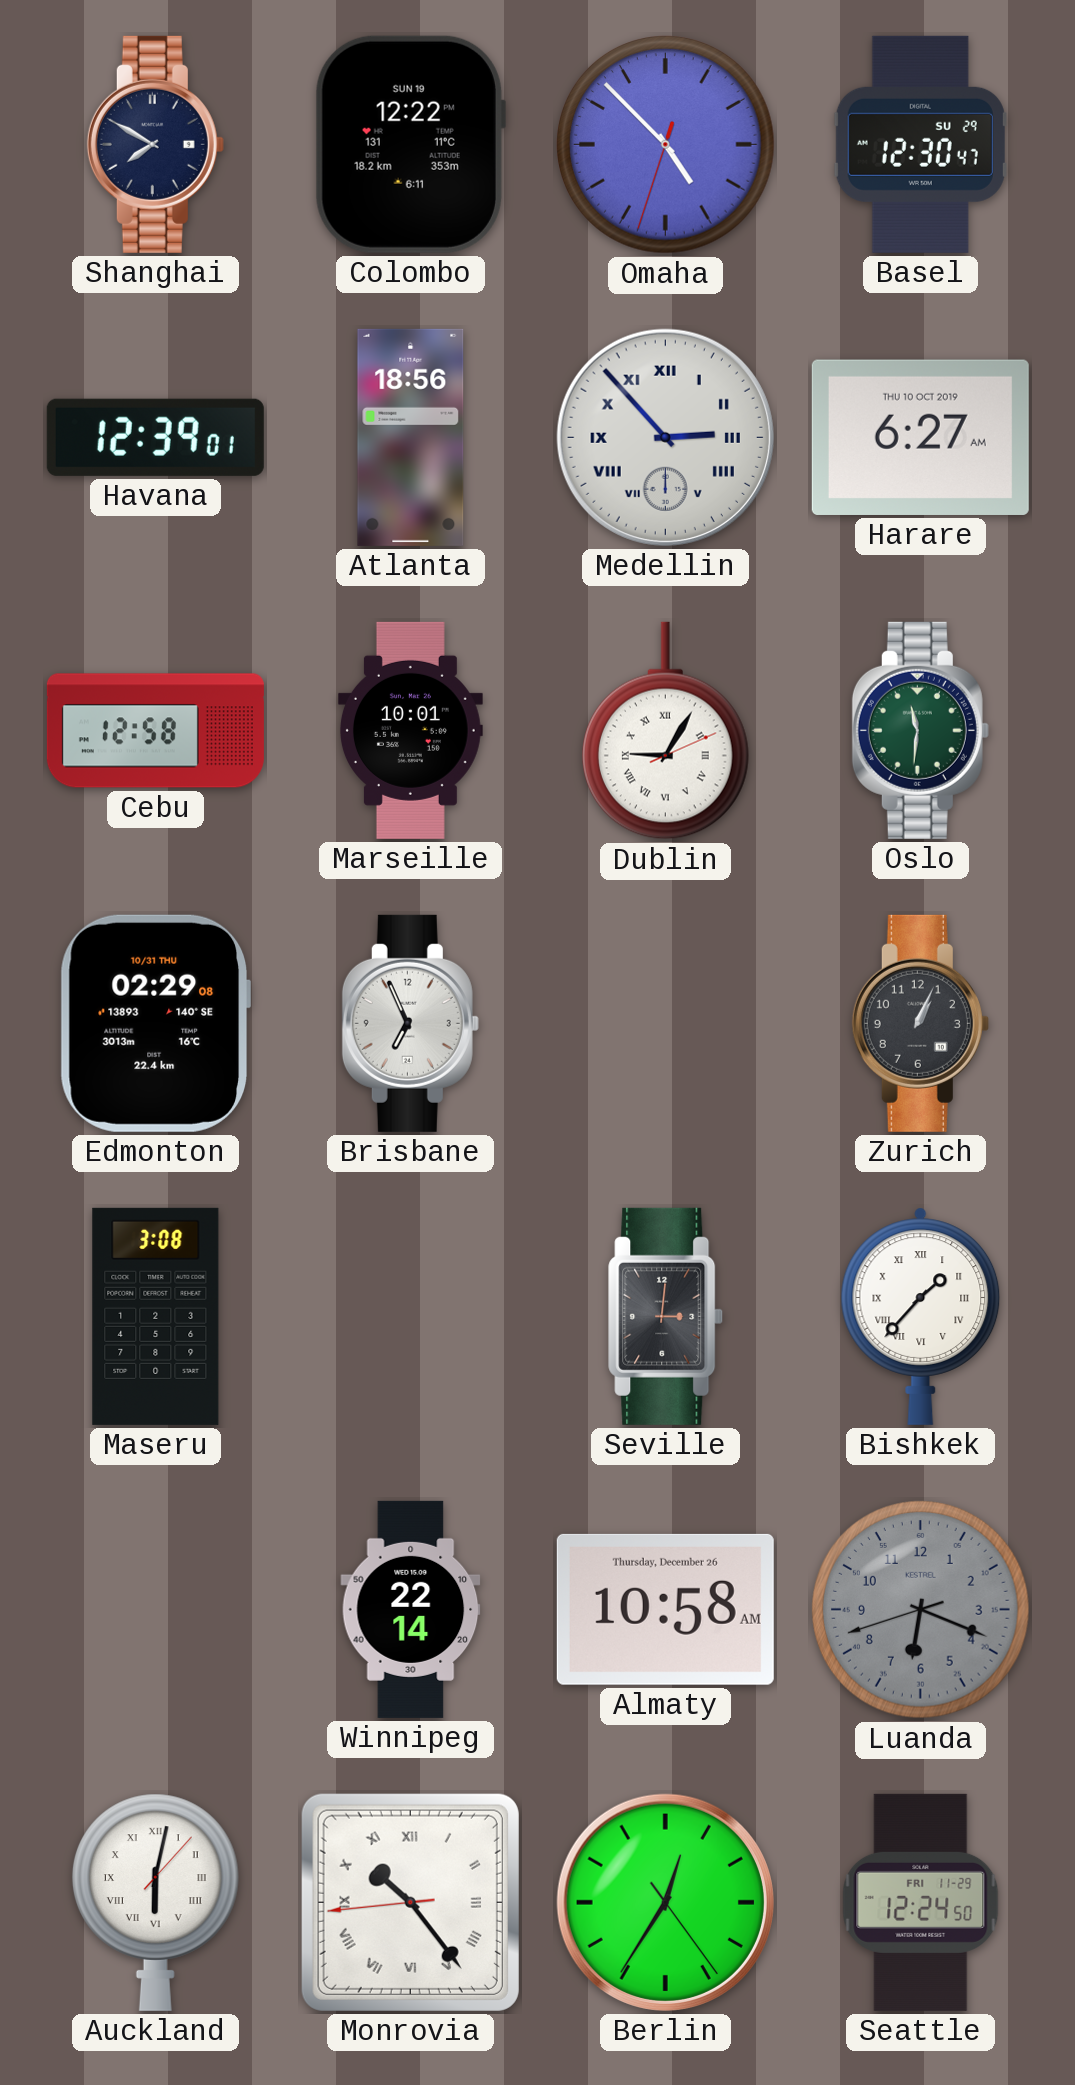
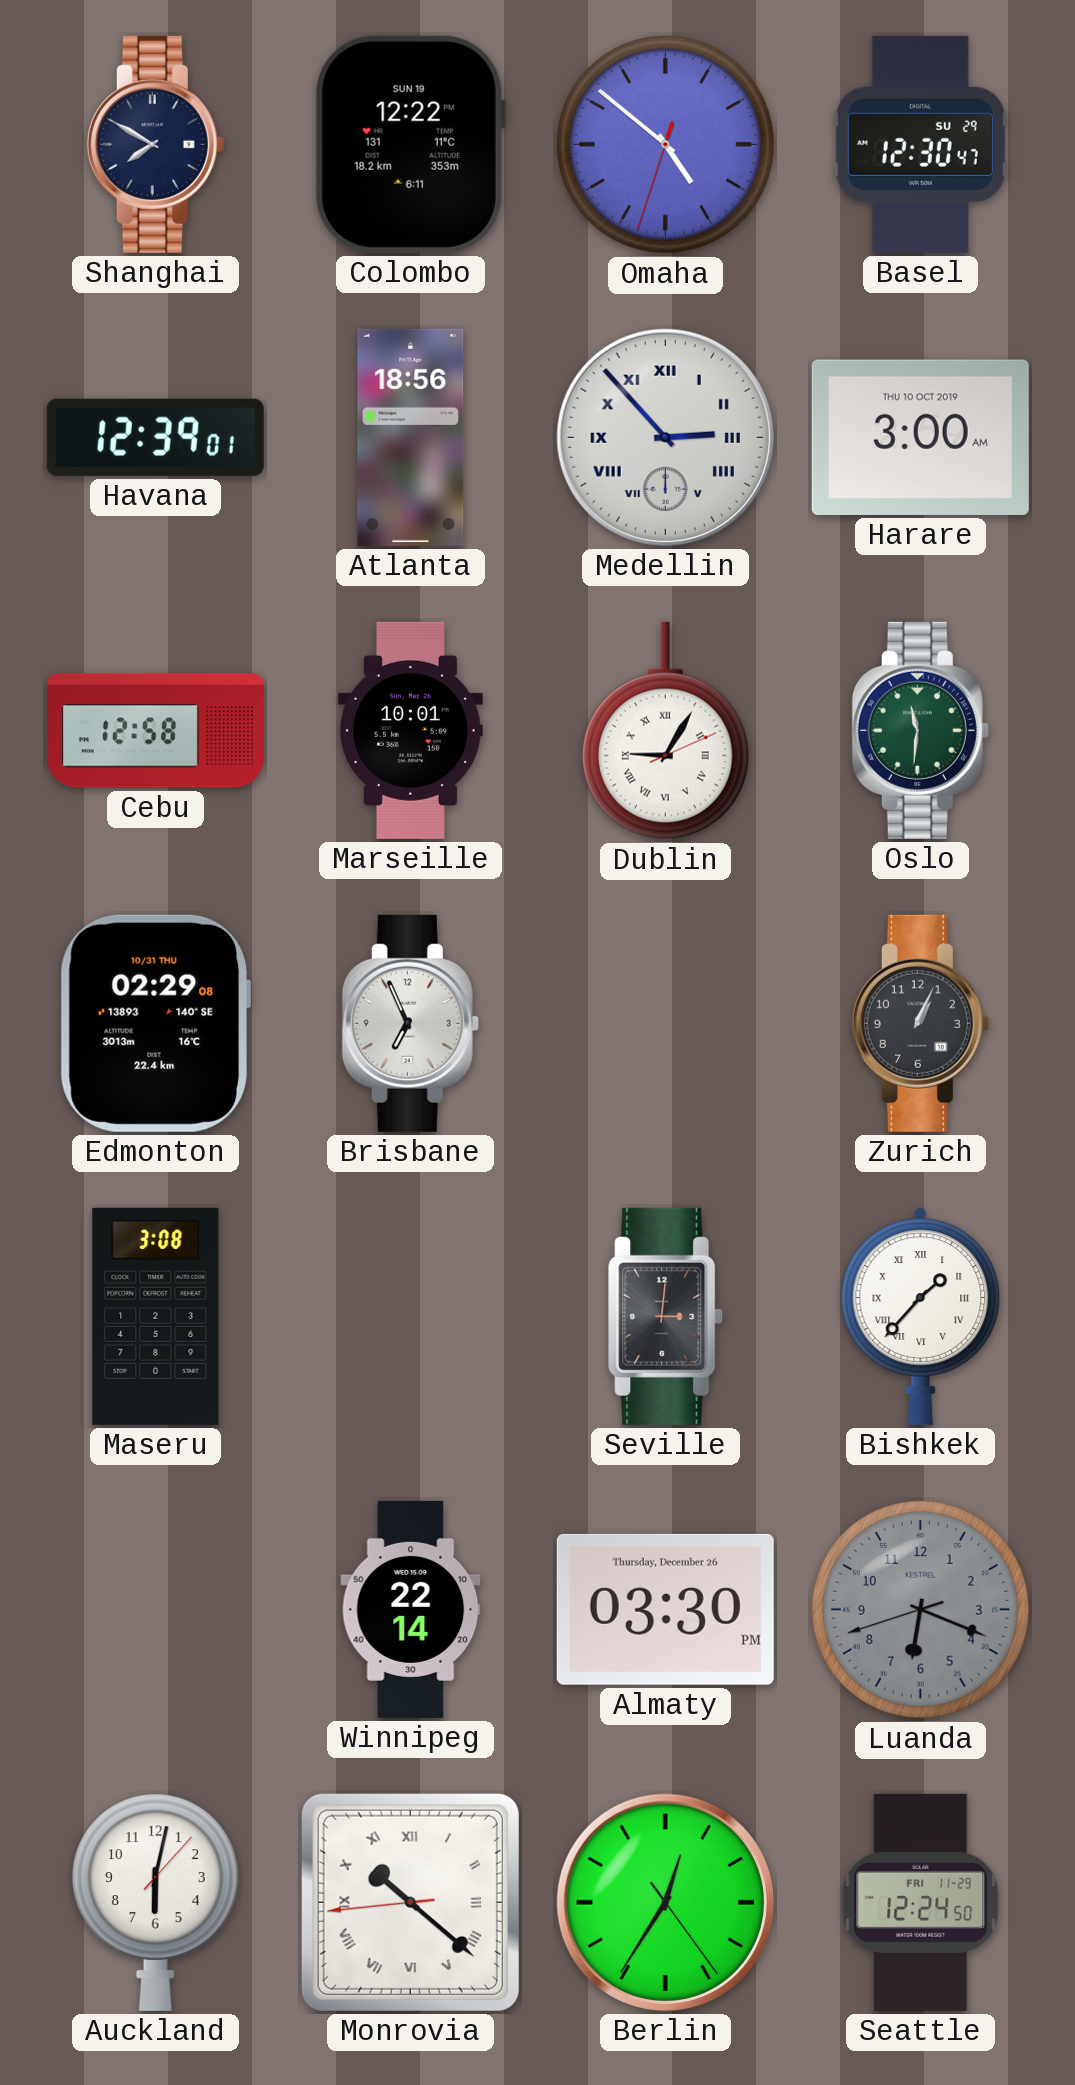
Omaha: 4:52 -> 4:51 (666, 145)
Harare: 6:27 -> 3:00 (920, 437)
Almaty: 10:58 -> 03:30 (665, 1609)
Auckland numerals: Roman -> Arabic (155, 1902)
Monrovia: 10:23 -> 10:21 (410, 1902)
